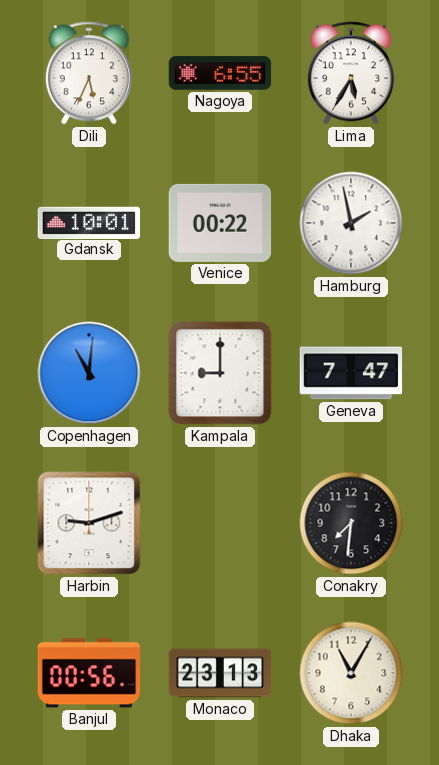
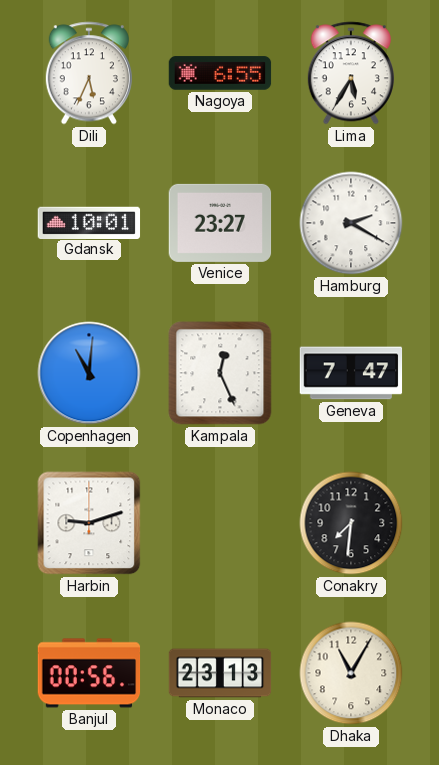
Venice: 00:22 -> 23:27 (220, 223)
Hamburg: 1:58 -> 2:20 (351, 223)
Kampala: 9:00 -> 12:26 (220, 373)
